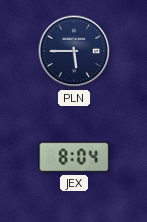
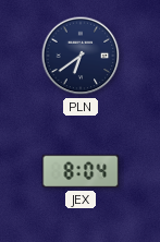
PLN: 5:45 -> 6:39 (81, 56)
